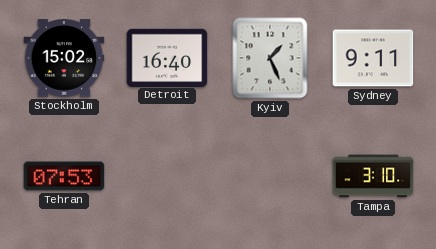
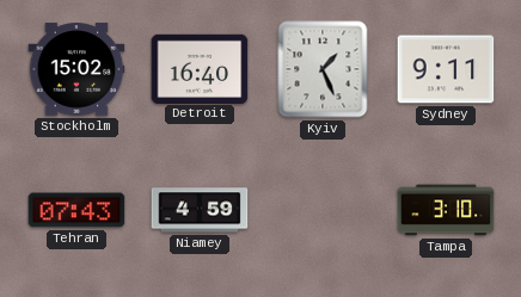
Tehran: 07:53 -> 07:43 (76, 210)
Niamey: none -> 4:59 (200, 210)
